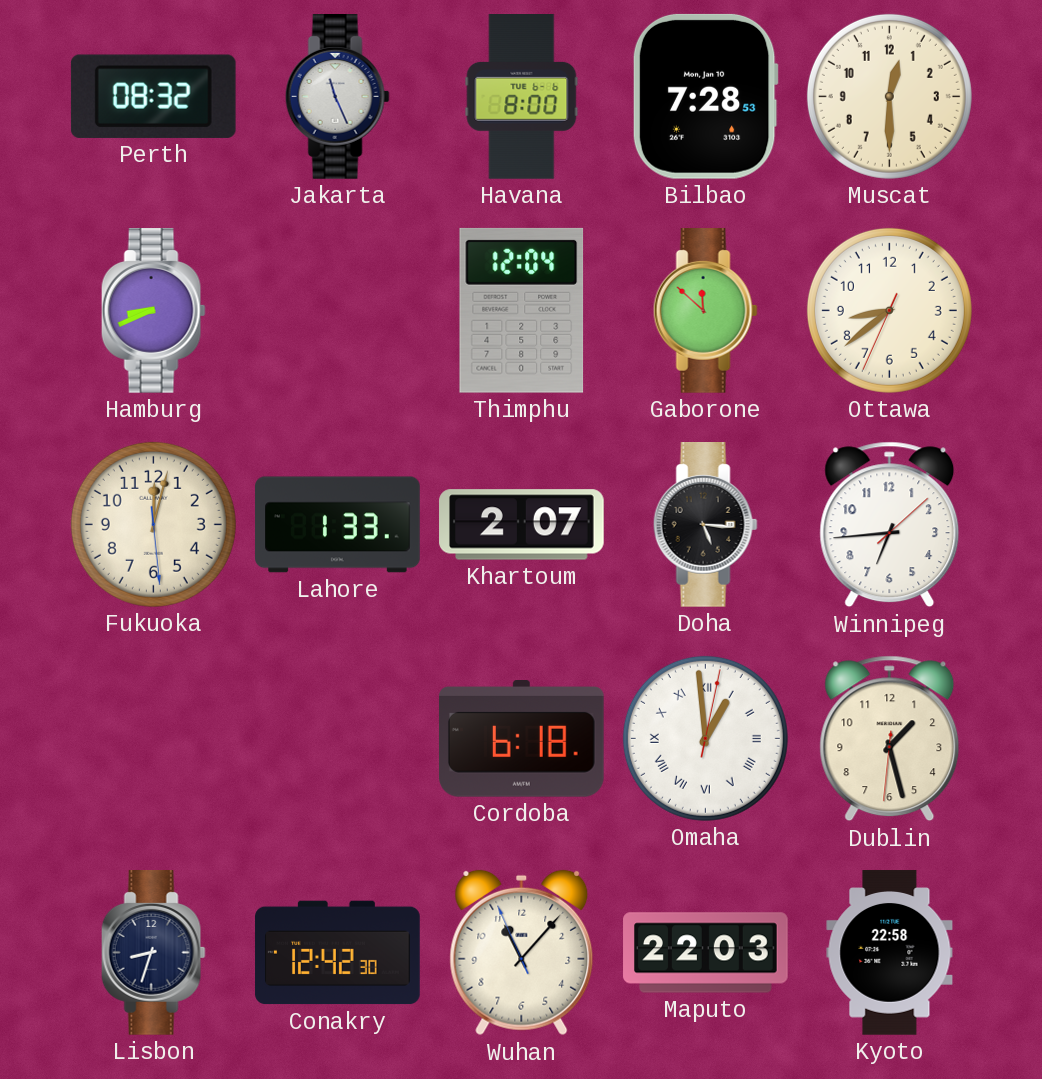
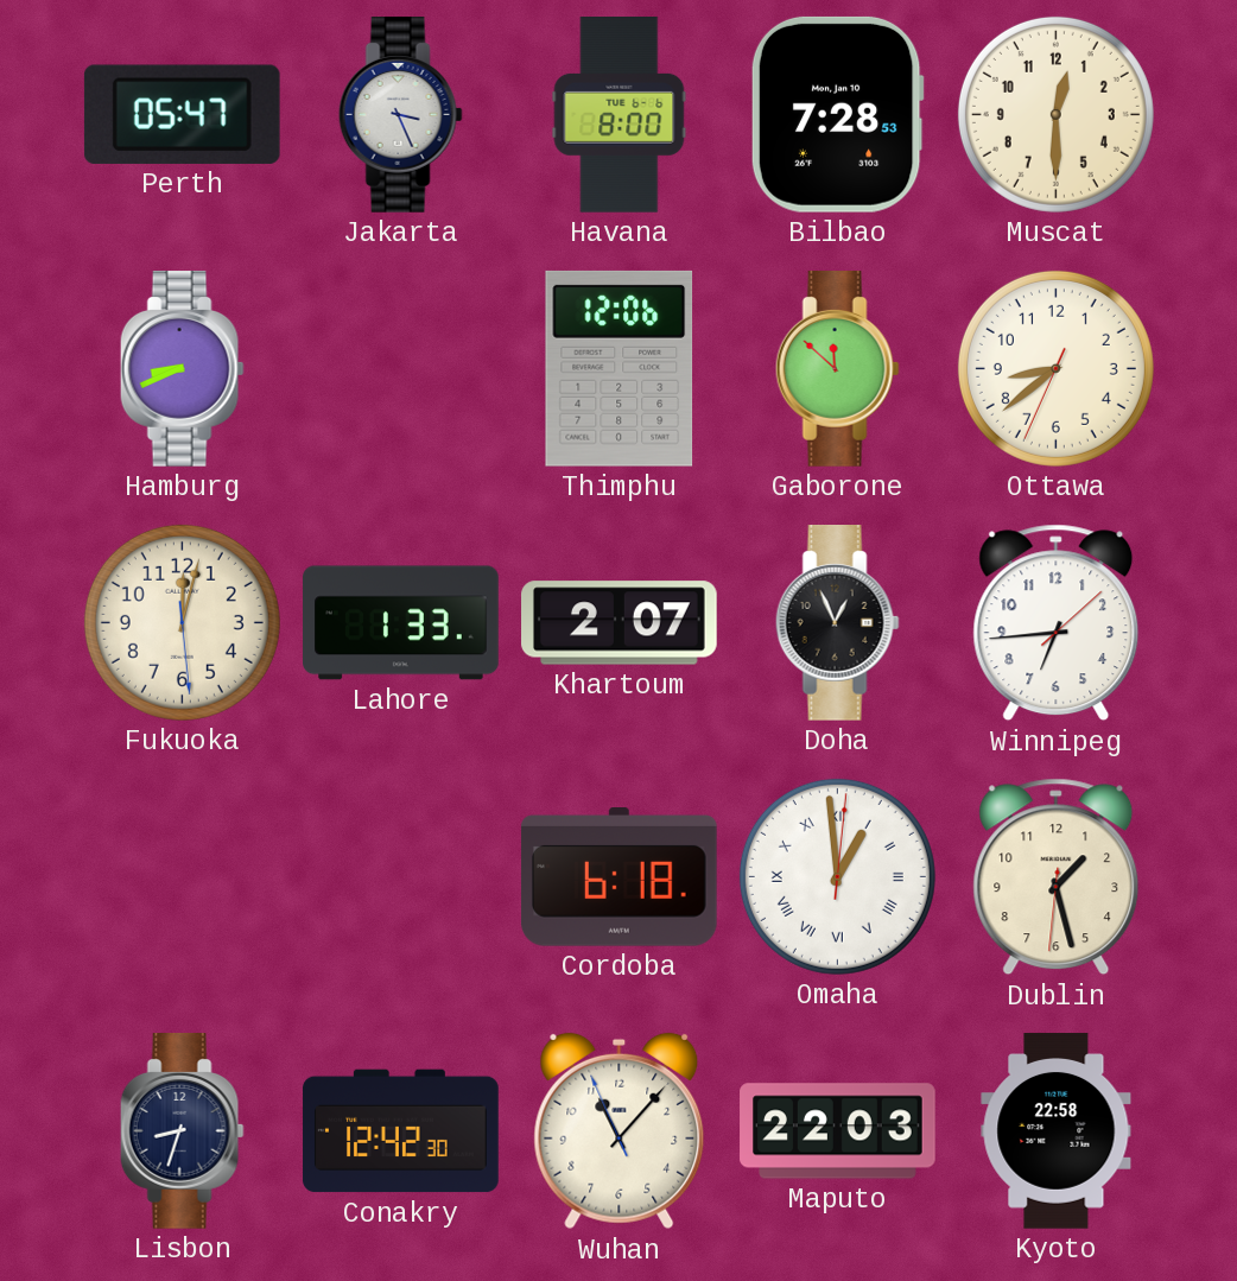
Perth: 08:32 -> 05:47 (182, 114)
Jakarta: 11:26 -> 3:26 (400, 115)
Thimphu: 12:04 -> 12:06 (620, 368)
Doha: 5:16 -> 12:56 (837, 623)
Omaha: 12:59:02 -> 12:59:01 (837, 876)
